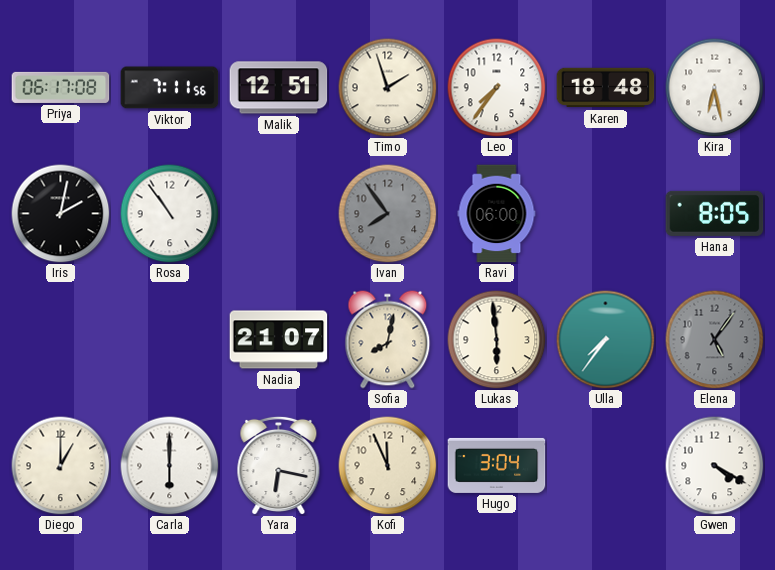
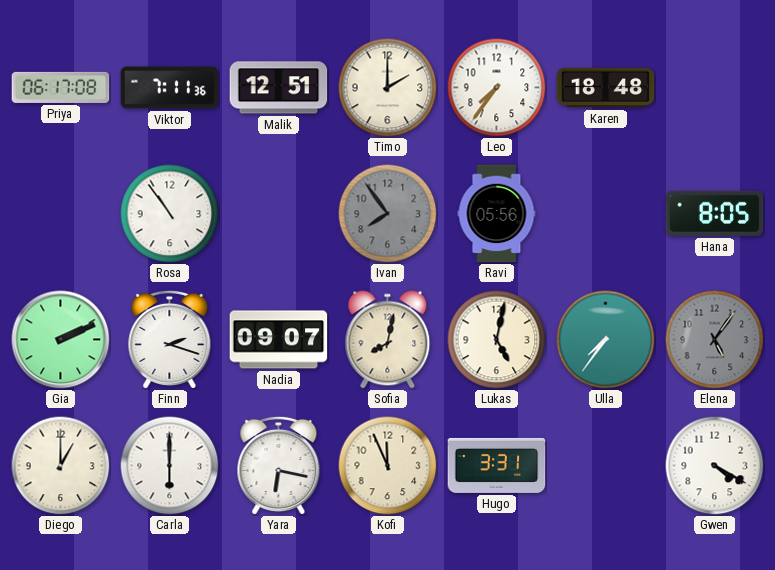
Viktor: 7:11:56 -> 7:11:36 (170, 88)
Timo: 1:57 -> 2:00 (388, 88)
Kira: 6:28 -> none (715, 88)
Iris: 2:02 -> none (61, 214)
Ravi: 06:00 -> 05:56 (497, 214)
Gia: none -> 2:11 (61, 340)
Finn: none -> 2:18 (170, 339)
Nadia: 21:07 -> 09:07 (279, 340)
Lukas: 5:59 -> 5:02 (497, 340)
Hugo: 3:04 -> 3:31 (497, 465)
